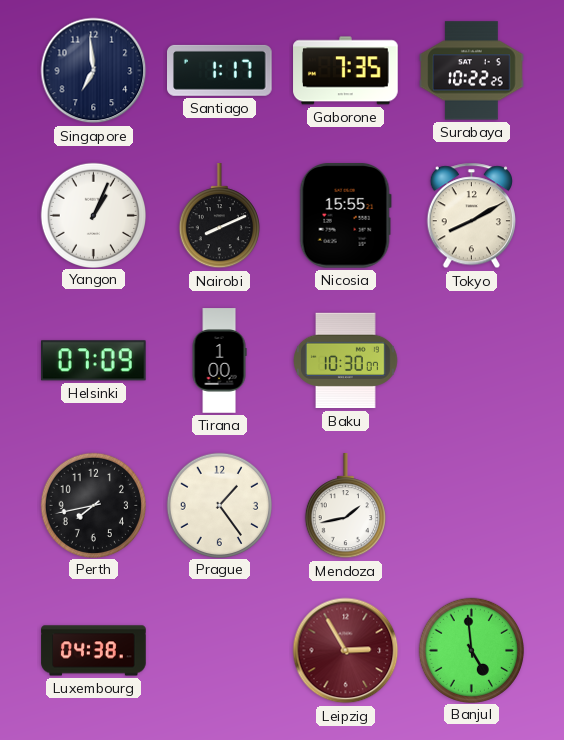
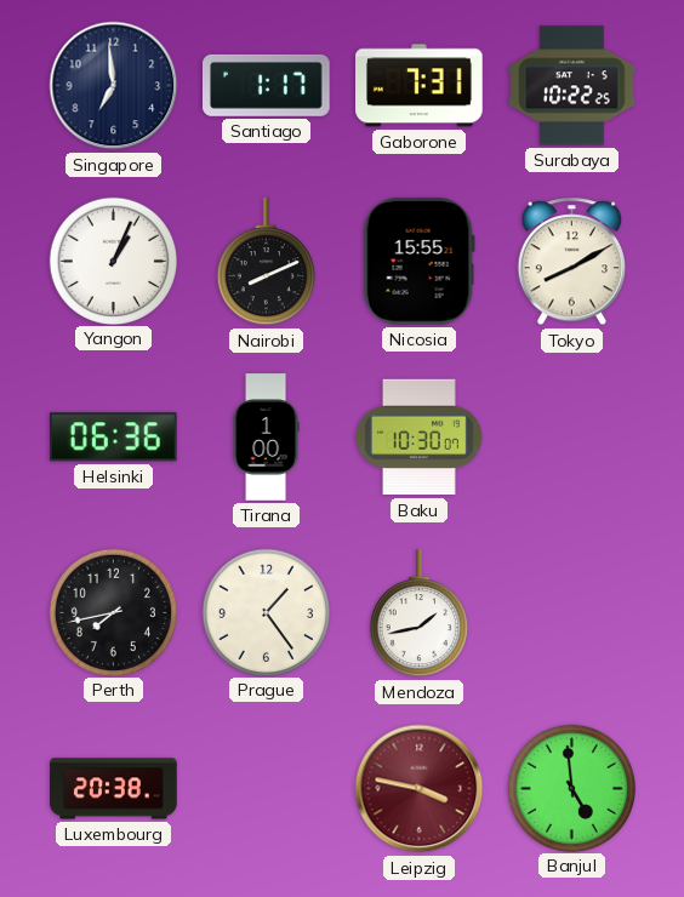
Gaborone: 7:35 -> 7:31 (420, 86)
Helsinki: 07:09 -> 06:36 (113, 438)
Luxembourg: 04:38 -> 20:38 (114, 789)
Leipzig: 2:55 -> 3:47 (420, 789)
